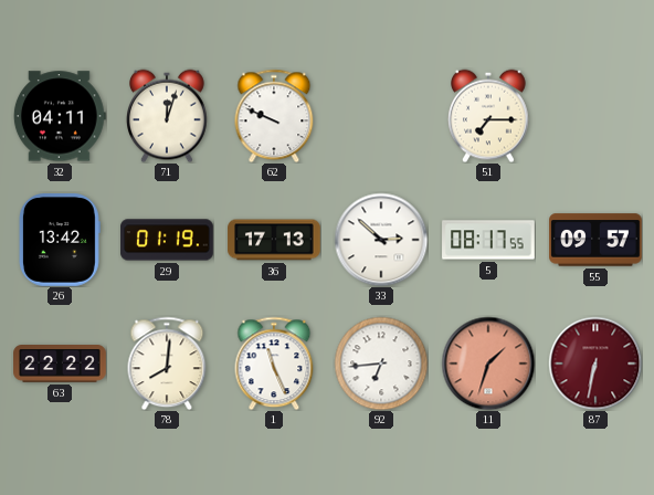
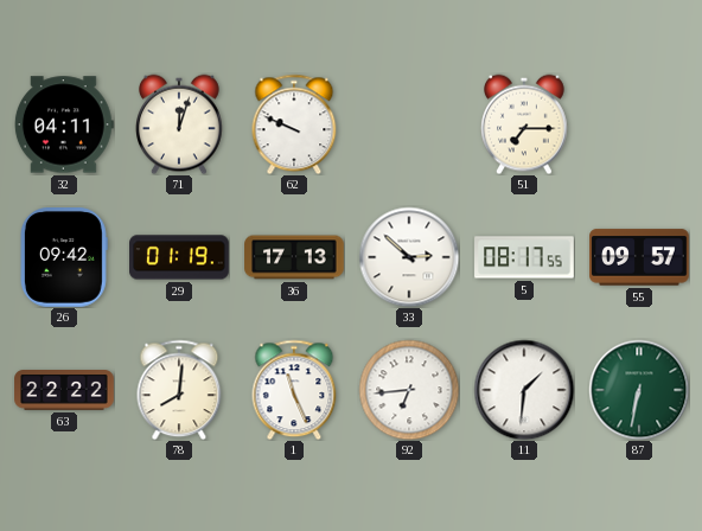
26: 13:42 -> 09:42 (64, 257)
11: 1:33 -> 1:31 (524, 390)
11 dial: salmon -> white (524, 390)
87 dial: burgundy -> green (639, 390)
